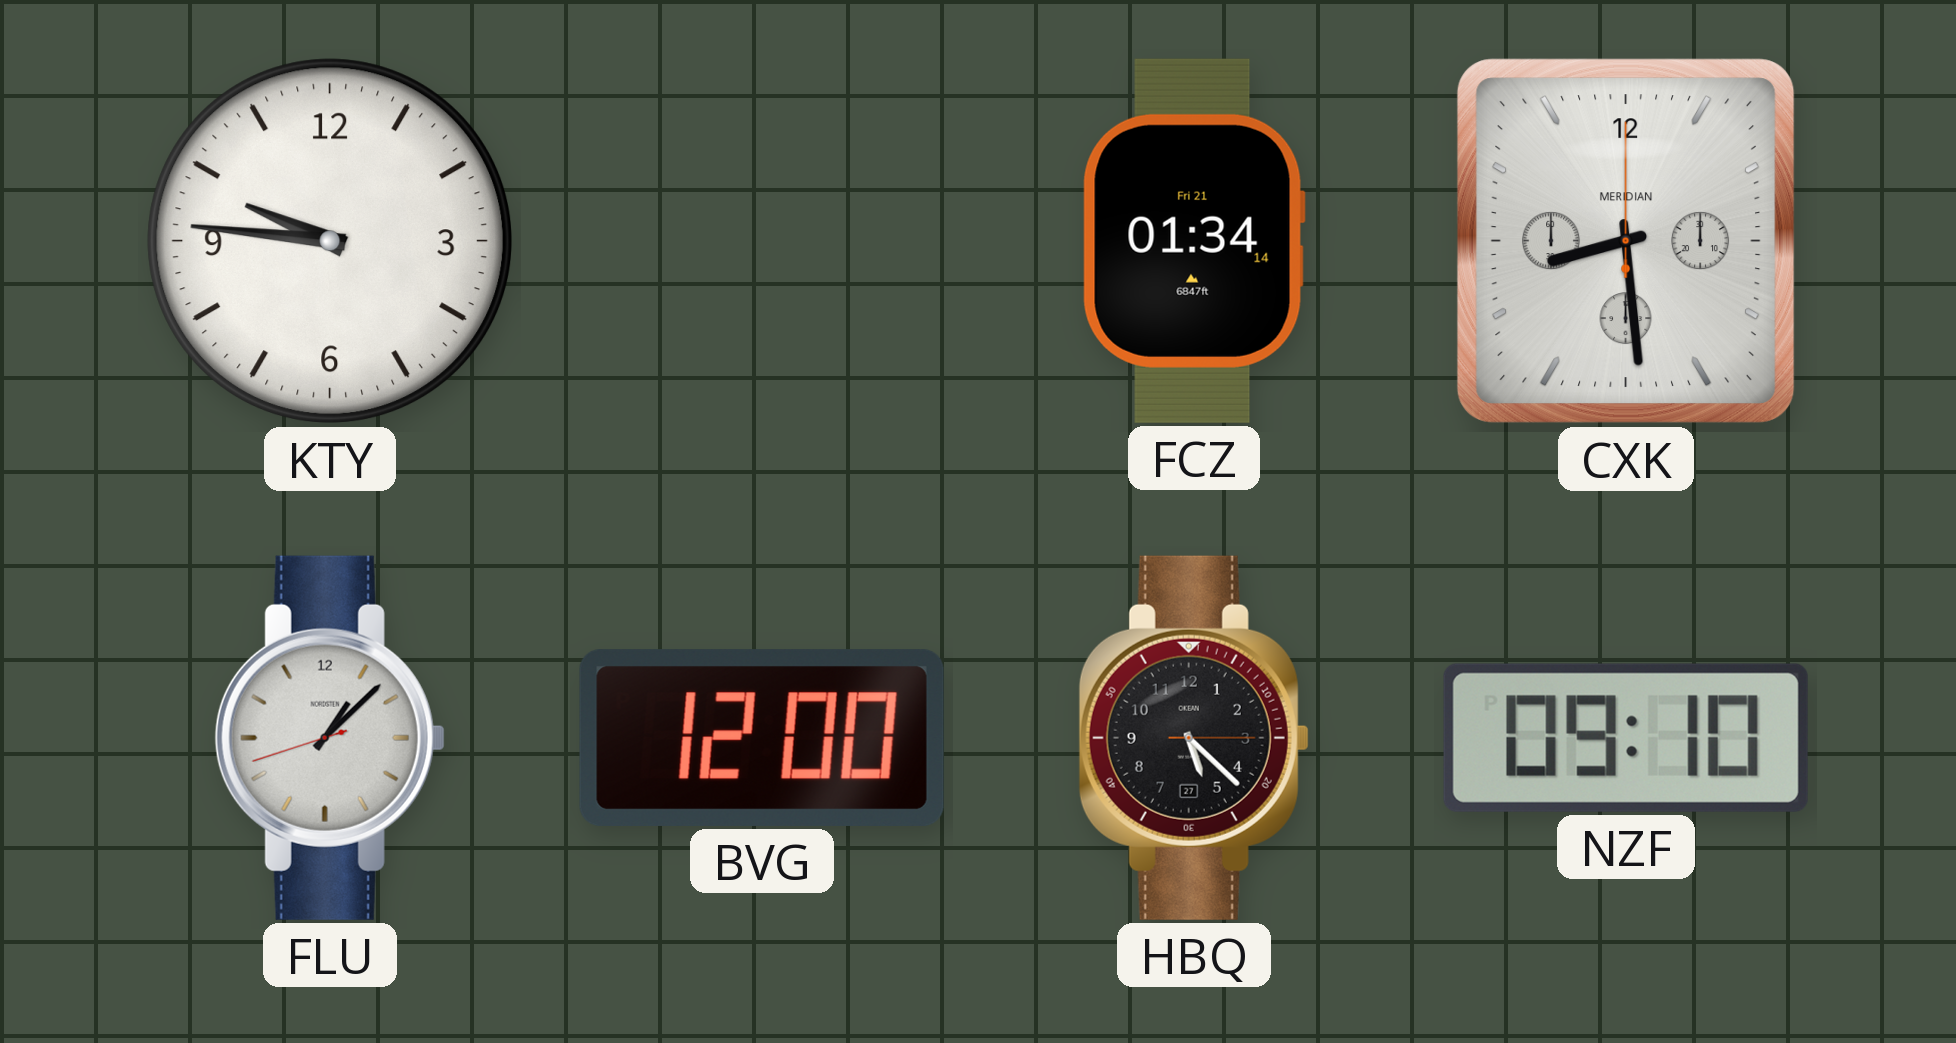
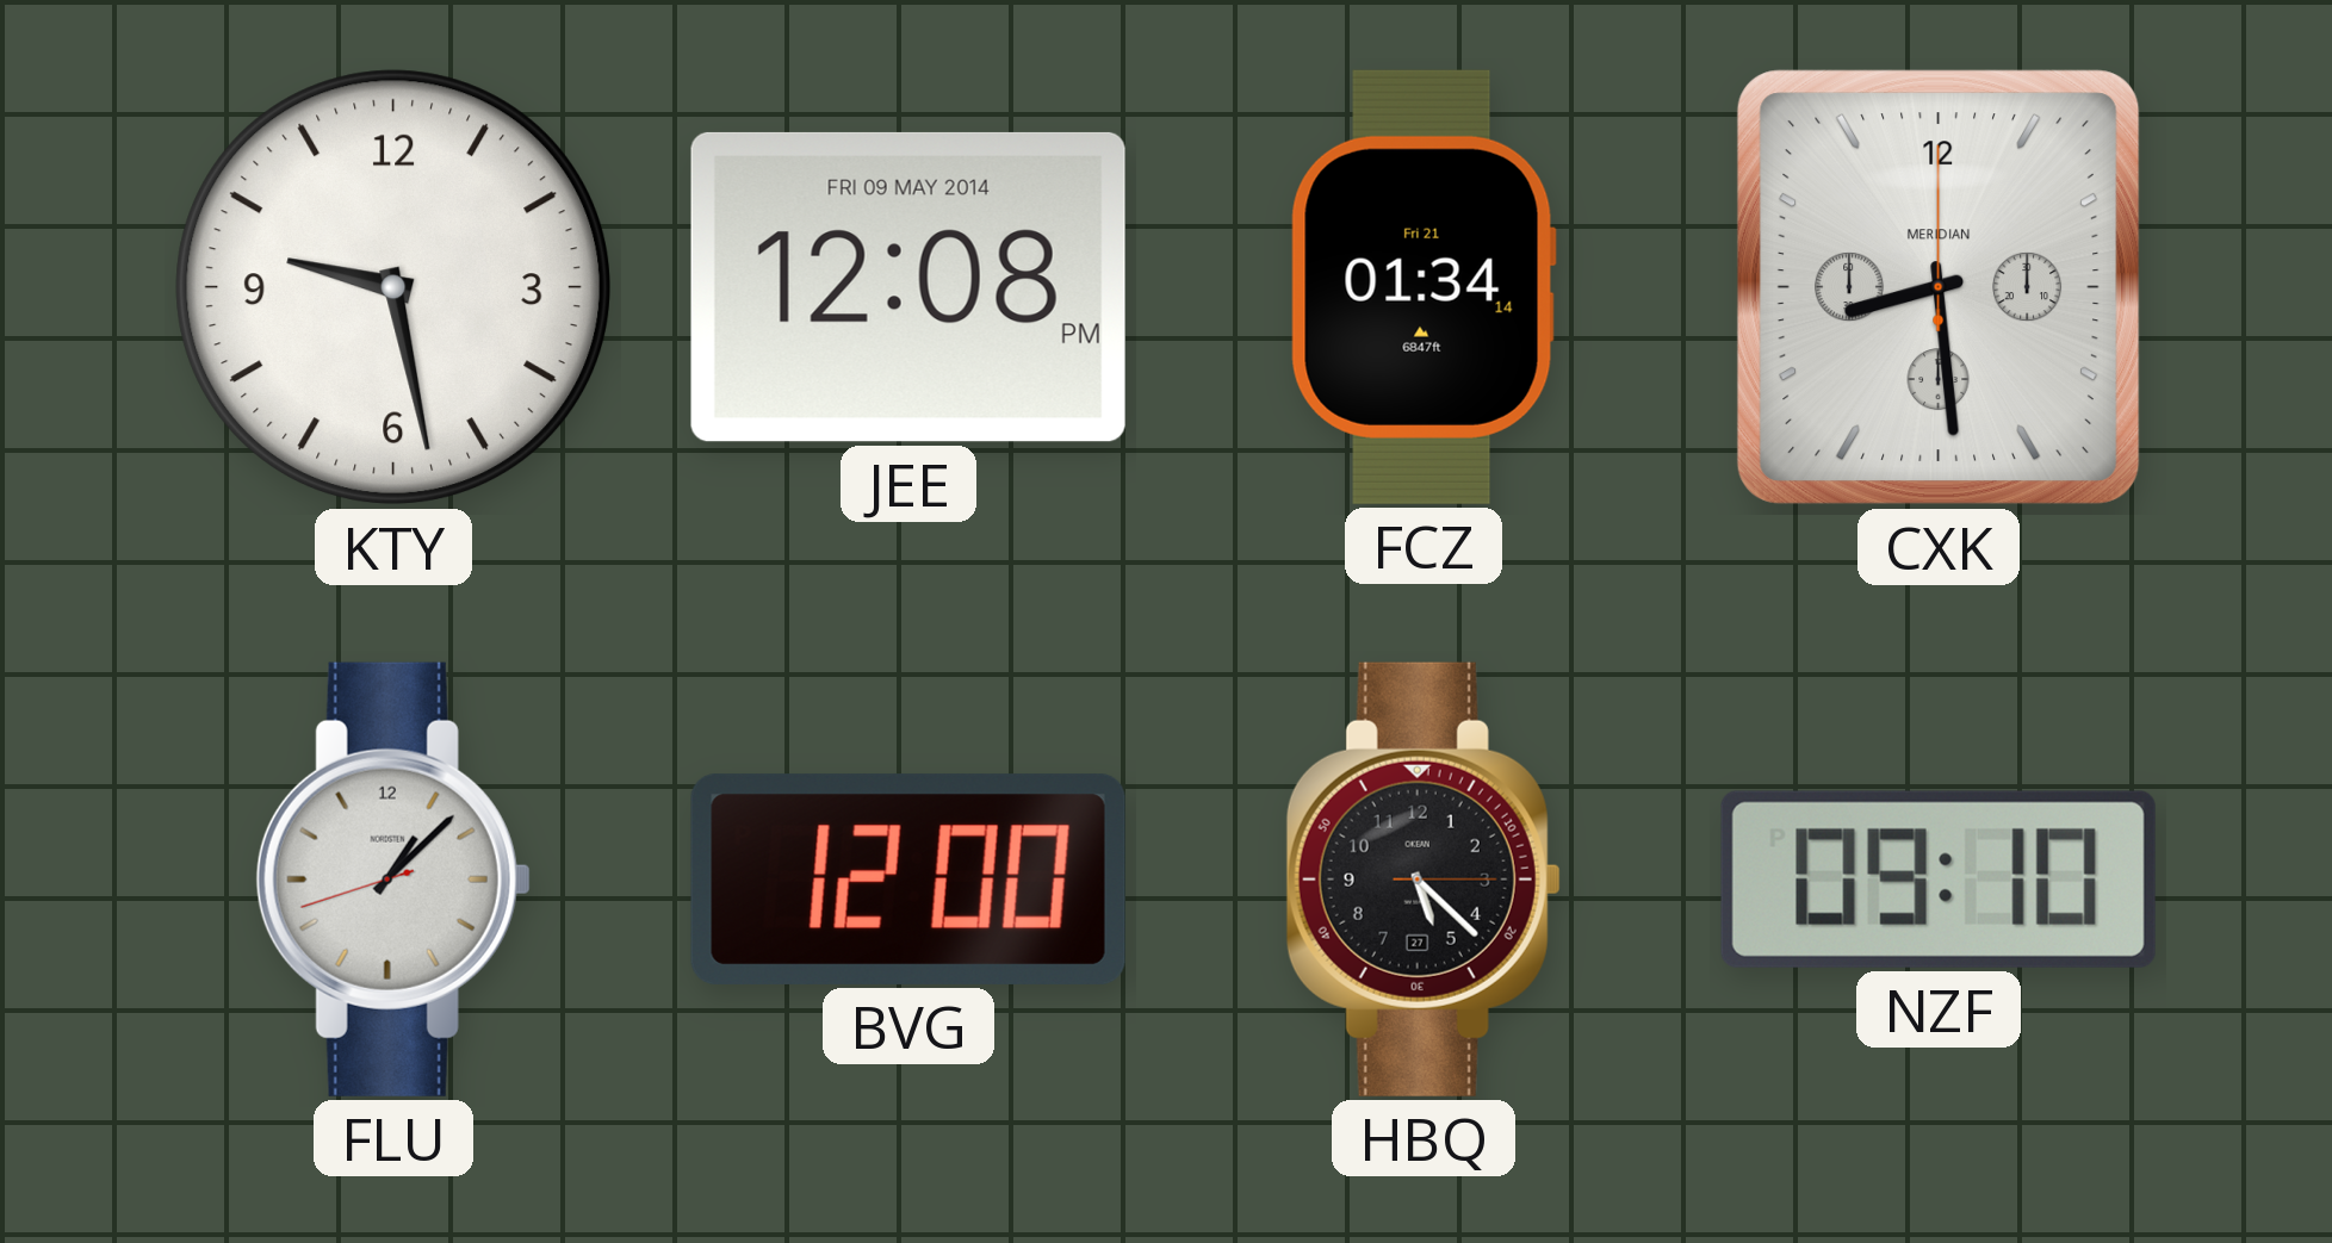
KTY: 9:46 -> 9:28 (393, 287)
JEE: none -> 12:08 (908, 287)
